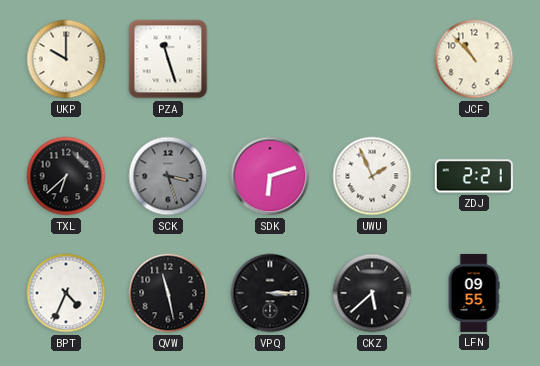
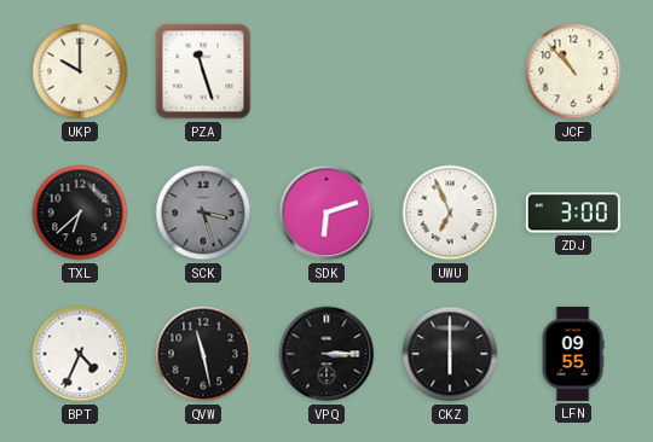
UWU: 1:56 -> 6:56 (450, 213)
ZDJ: 2:21 -> 3:00 (573, 213)
CKZ: 5:38 -> 6:00 (450, 354)
